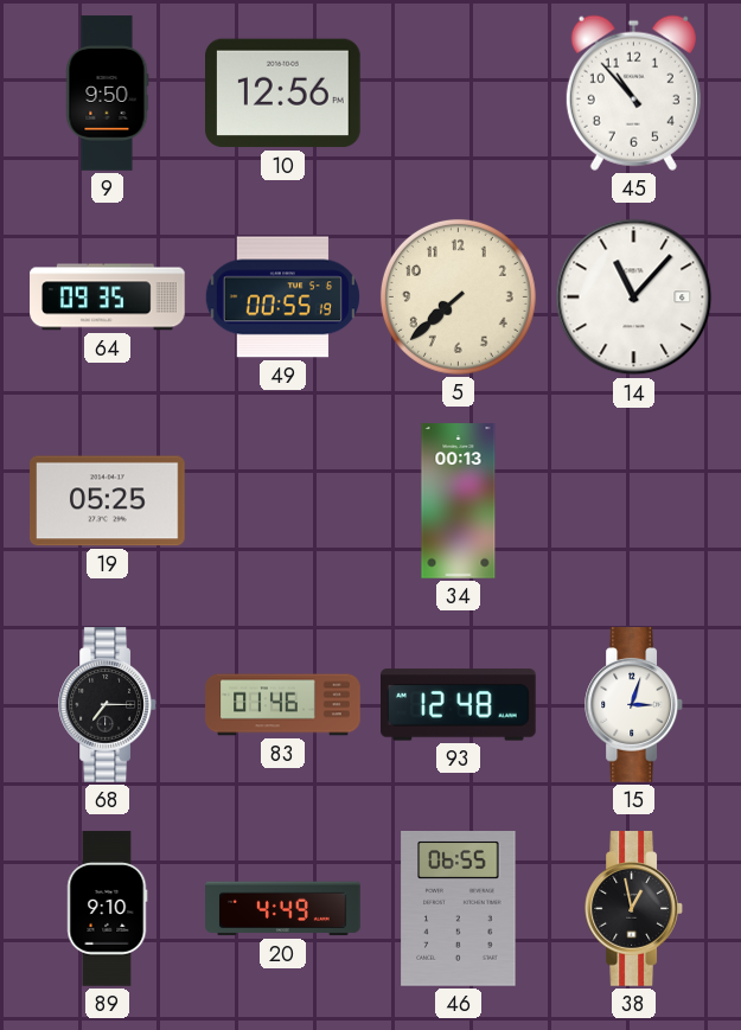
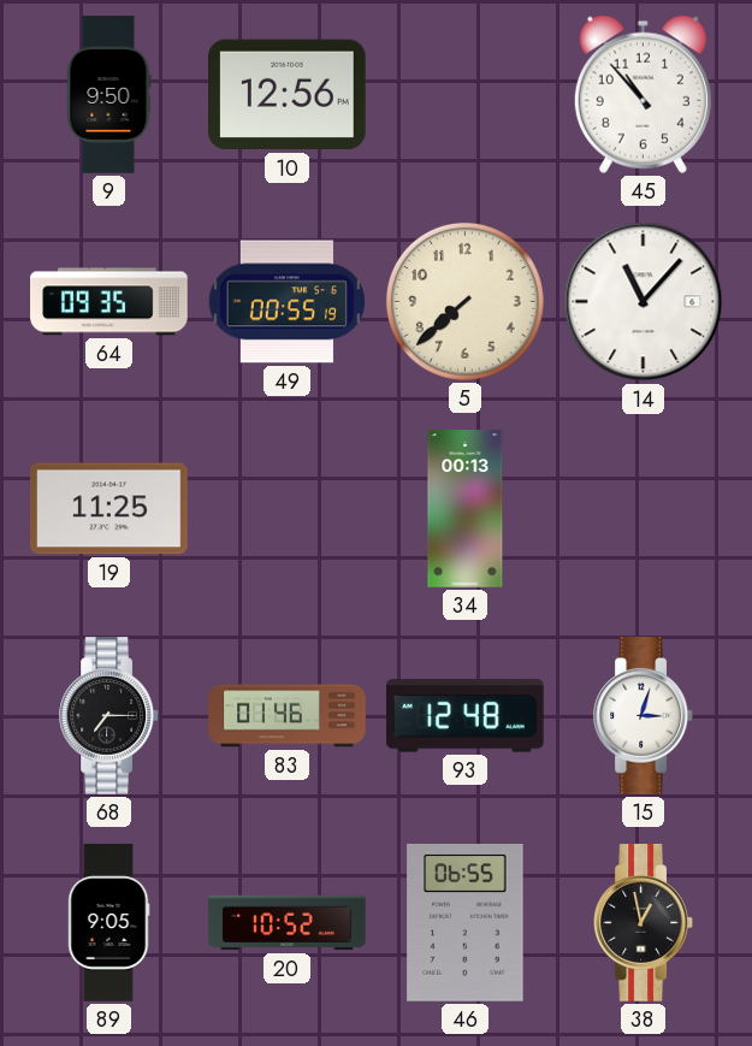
19: 05:25 -> 11:25 (109, 509)
89: 9:10 -> 9:05 (109, 923)
20: 4:49 -> 10:52 (288, 923)
